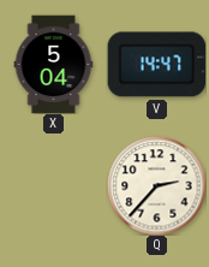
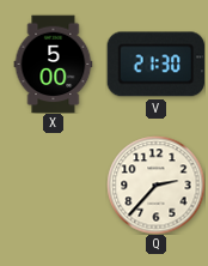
X: 5:04 -> 5:00 (54, 64)
V: 14:47 -> 21:30 (155, 65)
